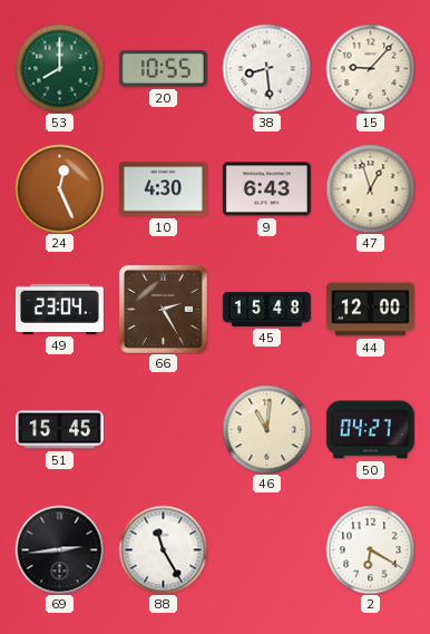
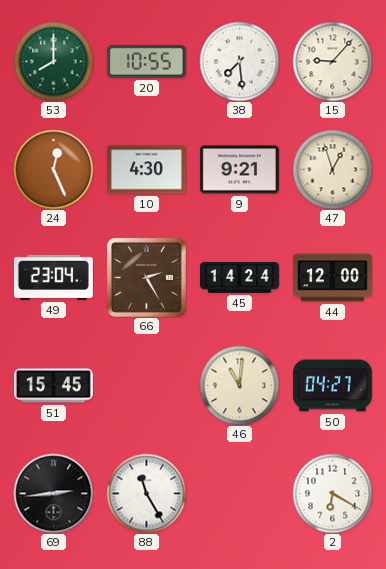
38: 8:29 -> 7:29 (239, 61)
9: 6:43 -> 9:21 (239, 170)
45: 15:48 -> 14:24 (239, 278)
